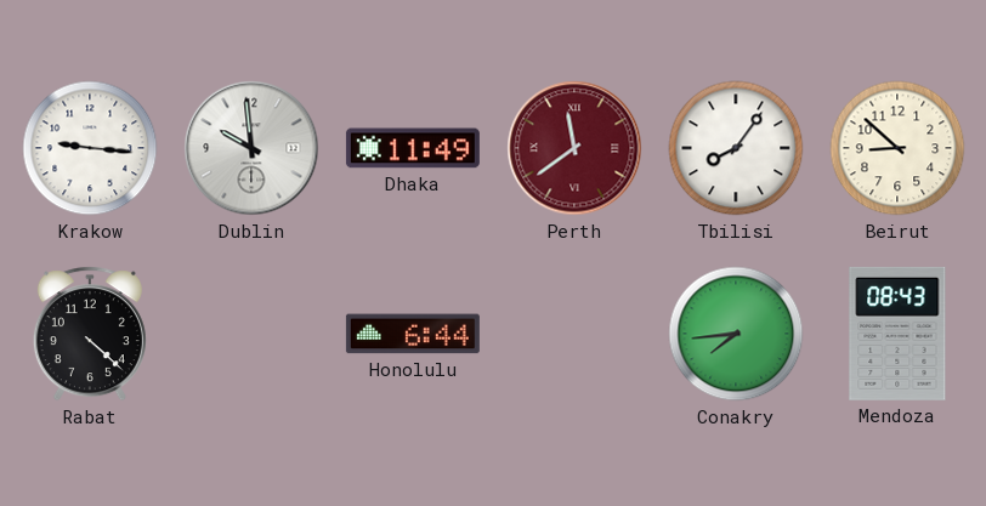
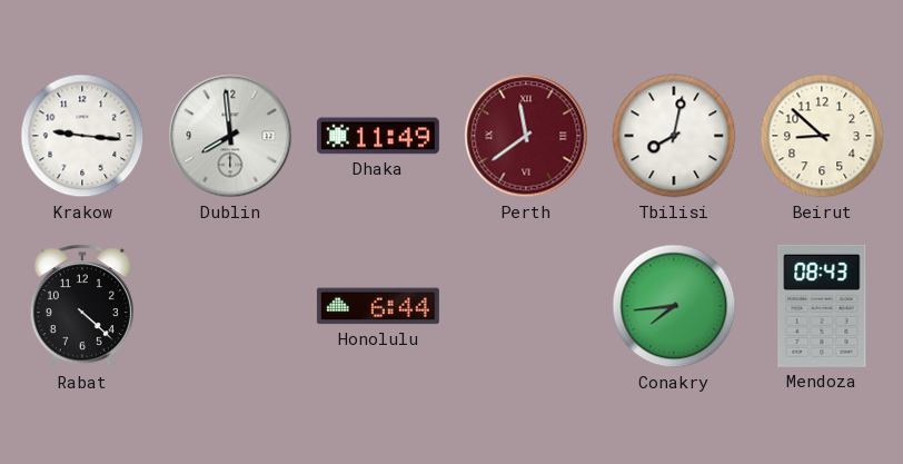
Dublin: 9:59 -> 7:59 (230, 136)
Tbilisi: 8:06 -> 8:02 (674, 136)
